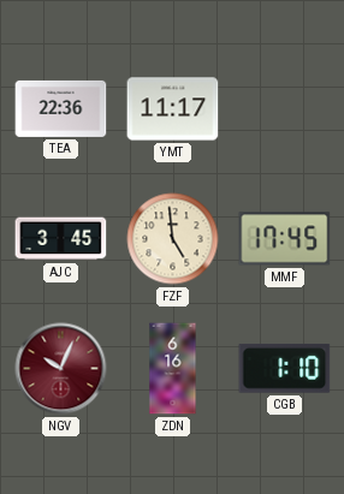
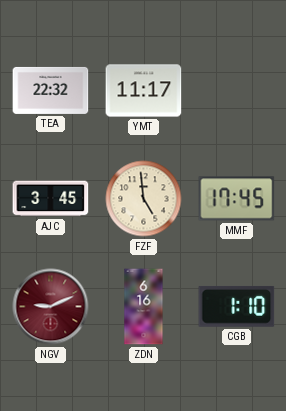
TEA: 22:36 -> 22:32 (51, 90)
NGV: 10:04 -> 9:11 (51, 307)
